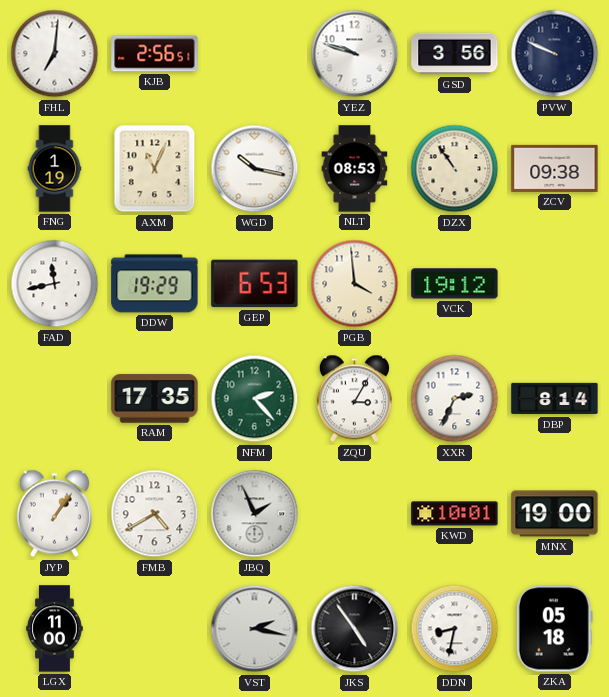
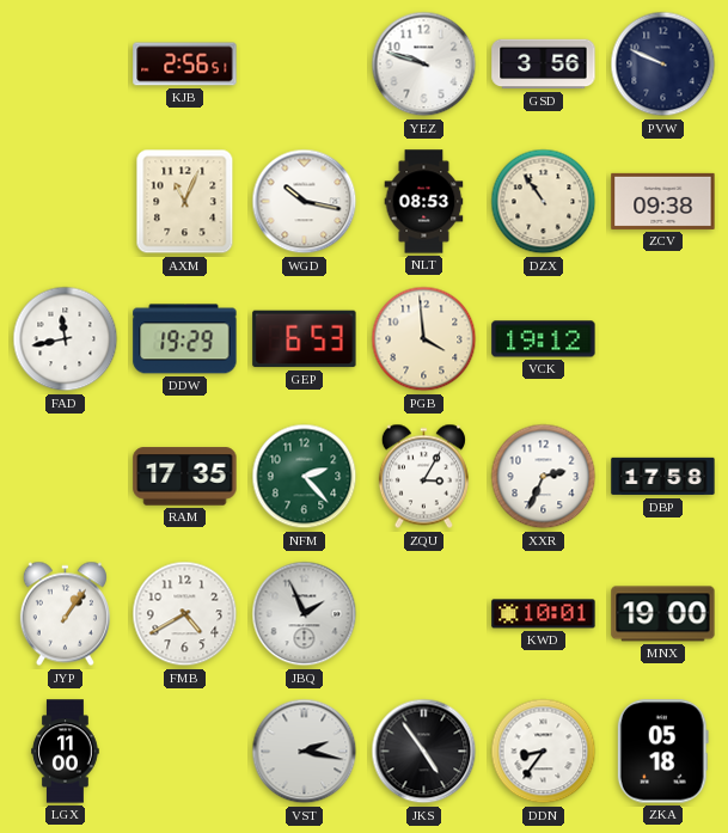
FHL: 7:01 -> none (55, 54)
FNG: 1:19 -> none (55, 169)
DBP: 8:14 -> 17:58 (663, 477)
DDN: 8:32 -> 8:36 (544, 752)
